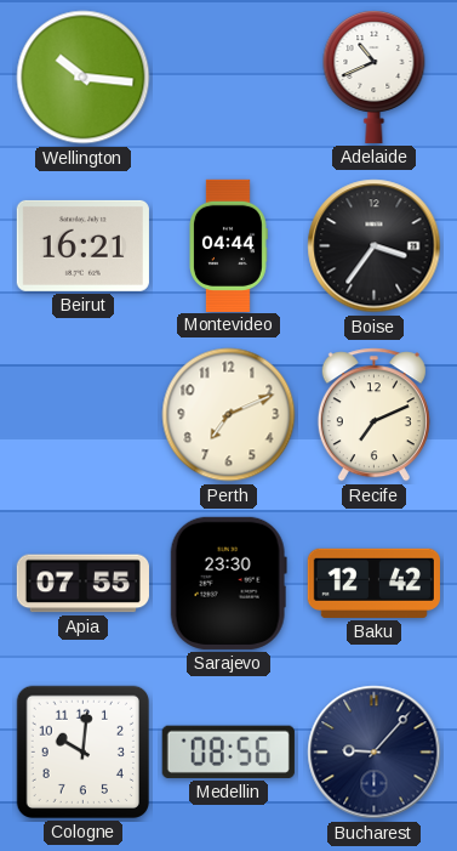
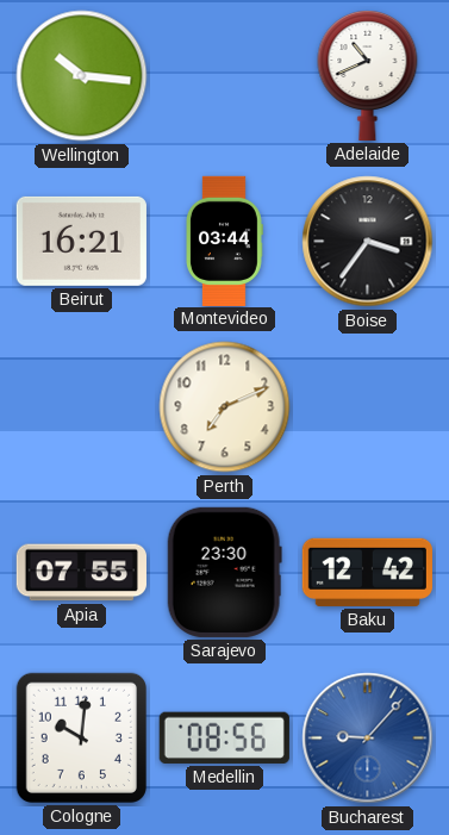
Montevideo: 04:44 -> 03:44 (225, 241)
Recife: 7:11 -> none (373, 415)
Bucharest dial: navy -> blue (368, 739)
